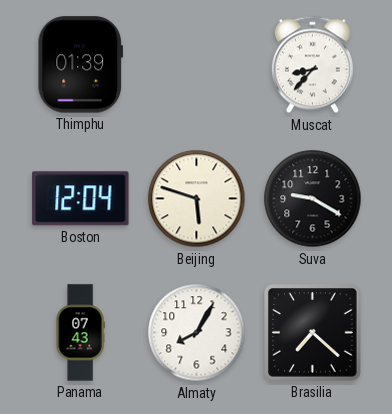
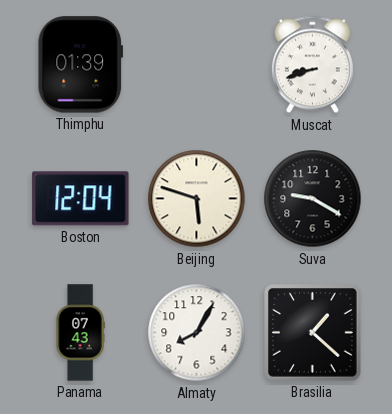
Muscat: 8:37 -> 8:42 (312, 65)
Brasilia: 7:22 -> 1:22 (313, 333)
